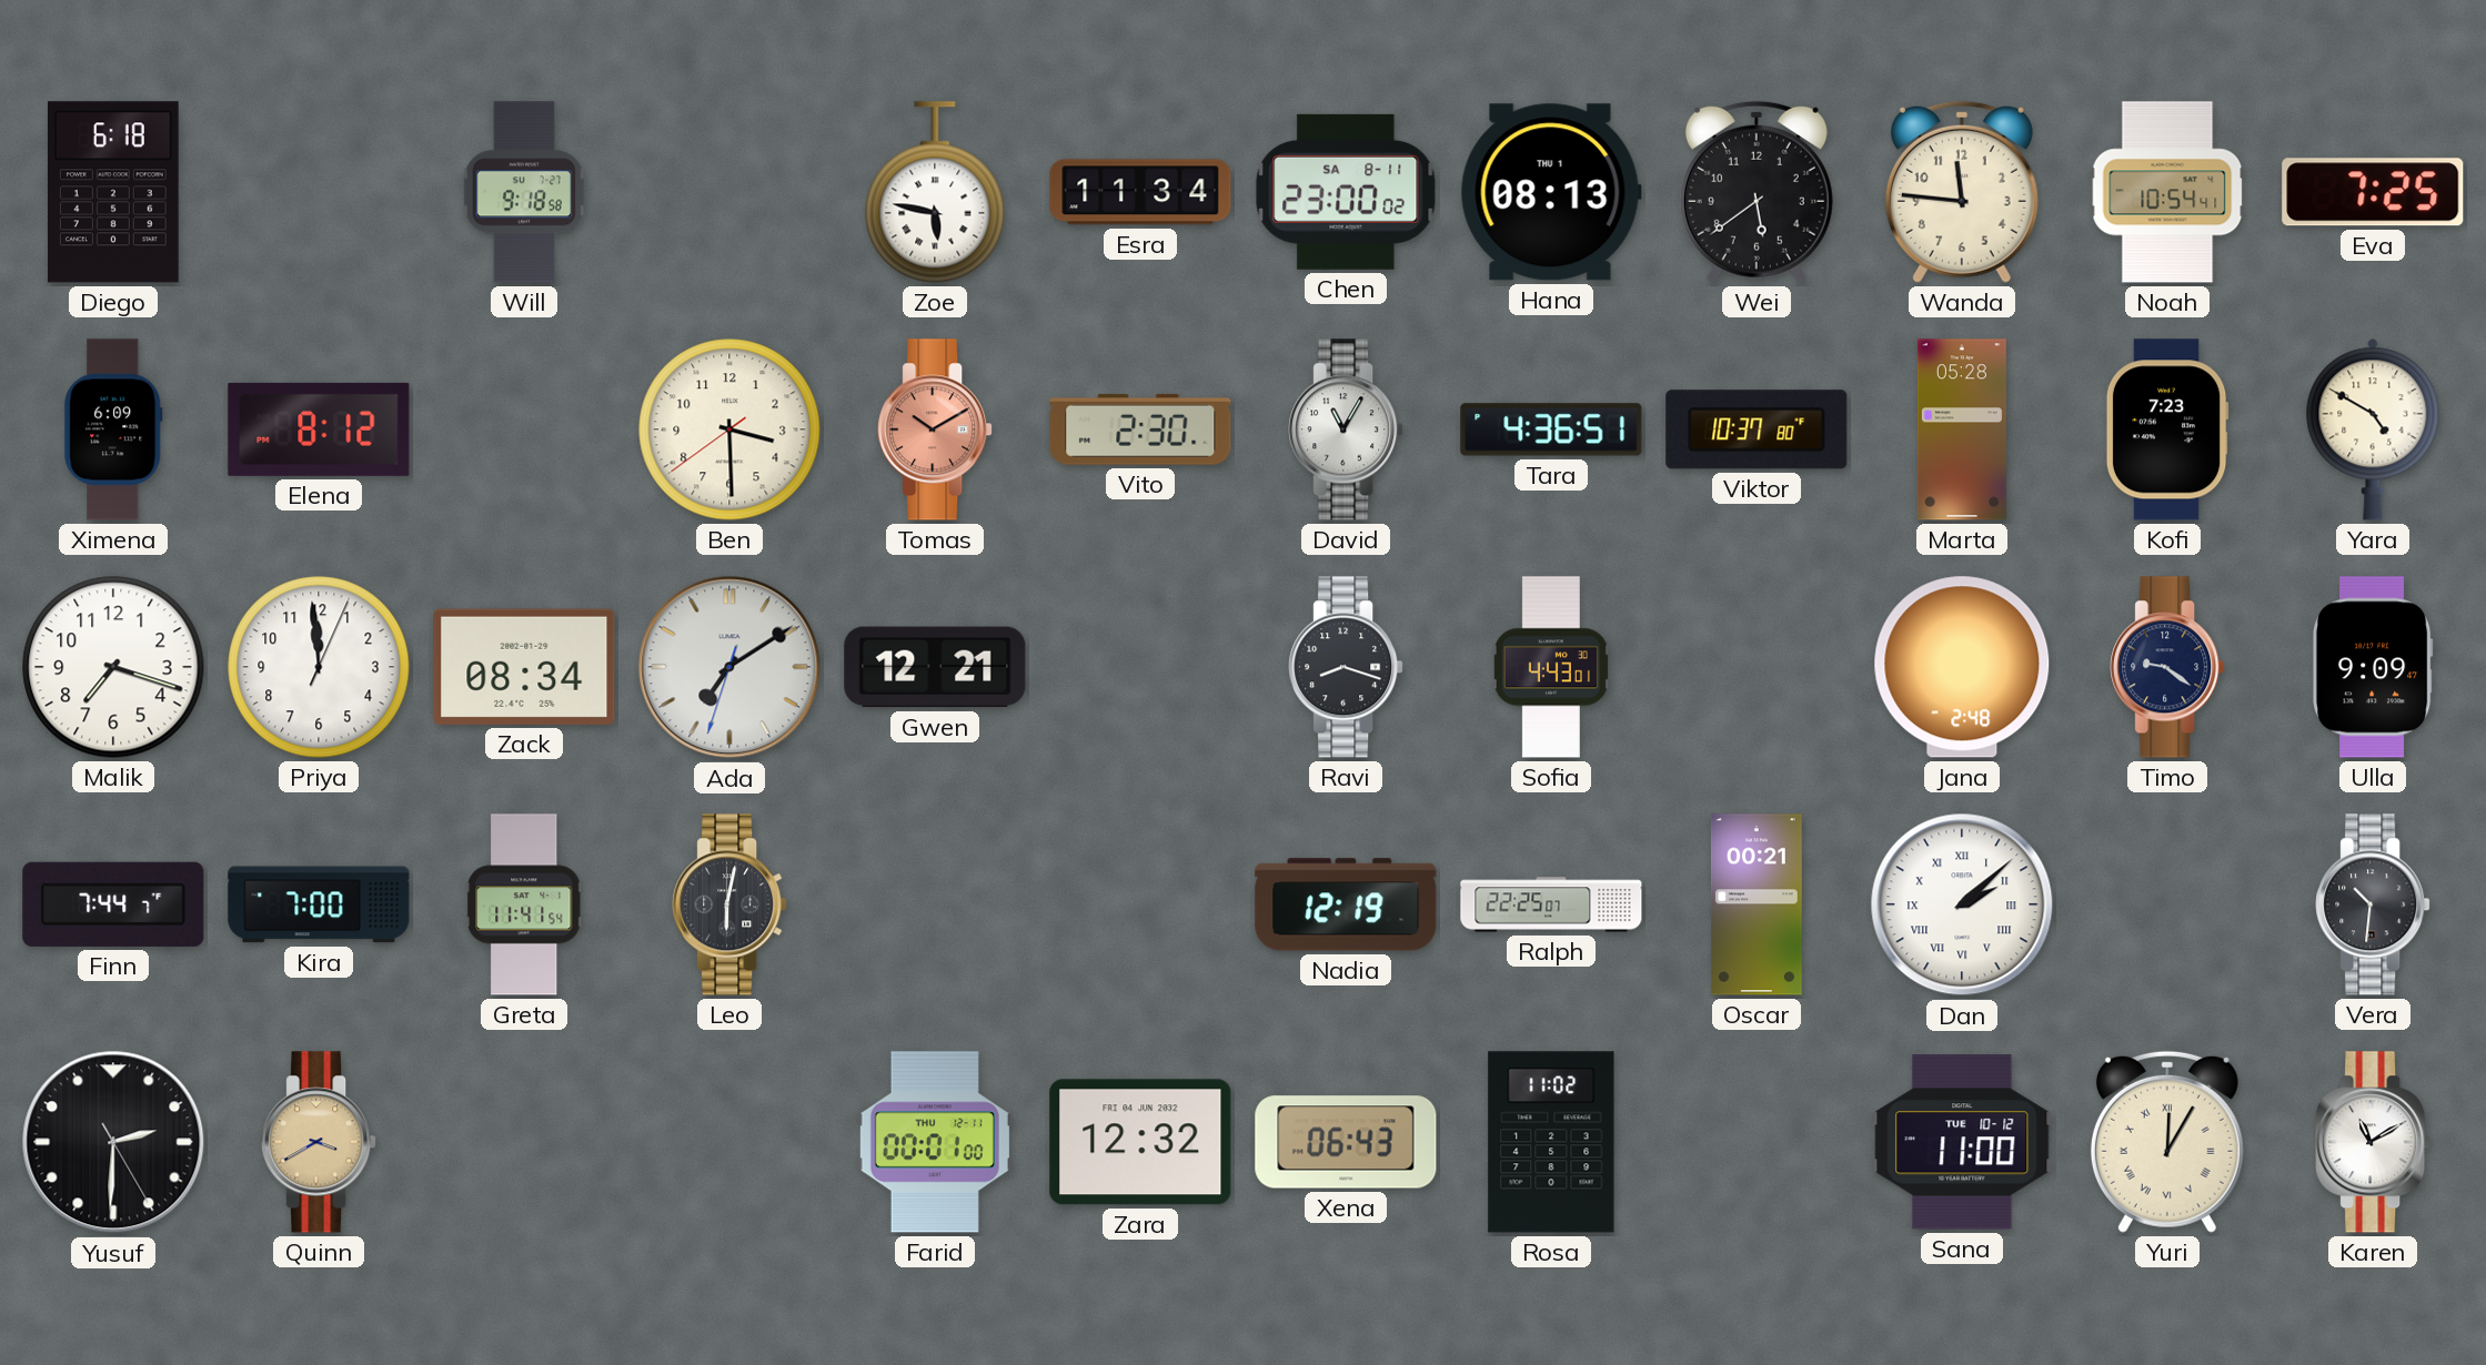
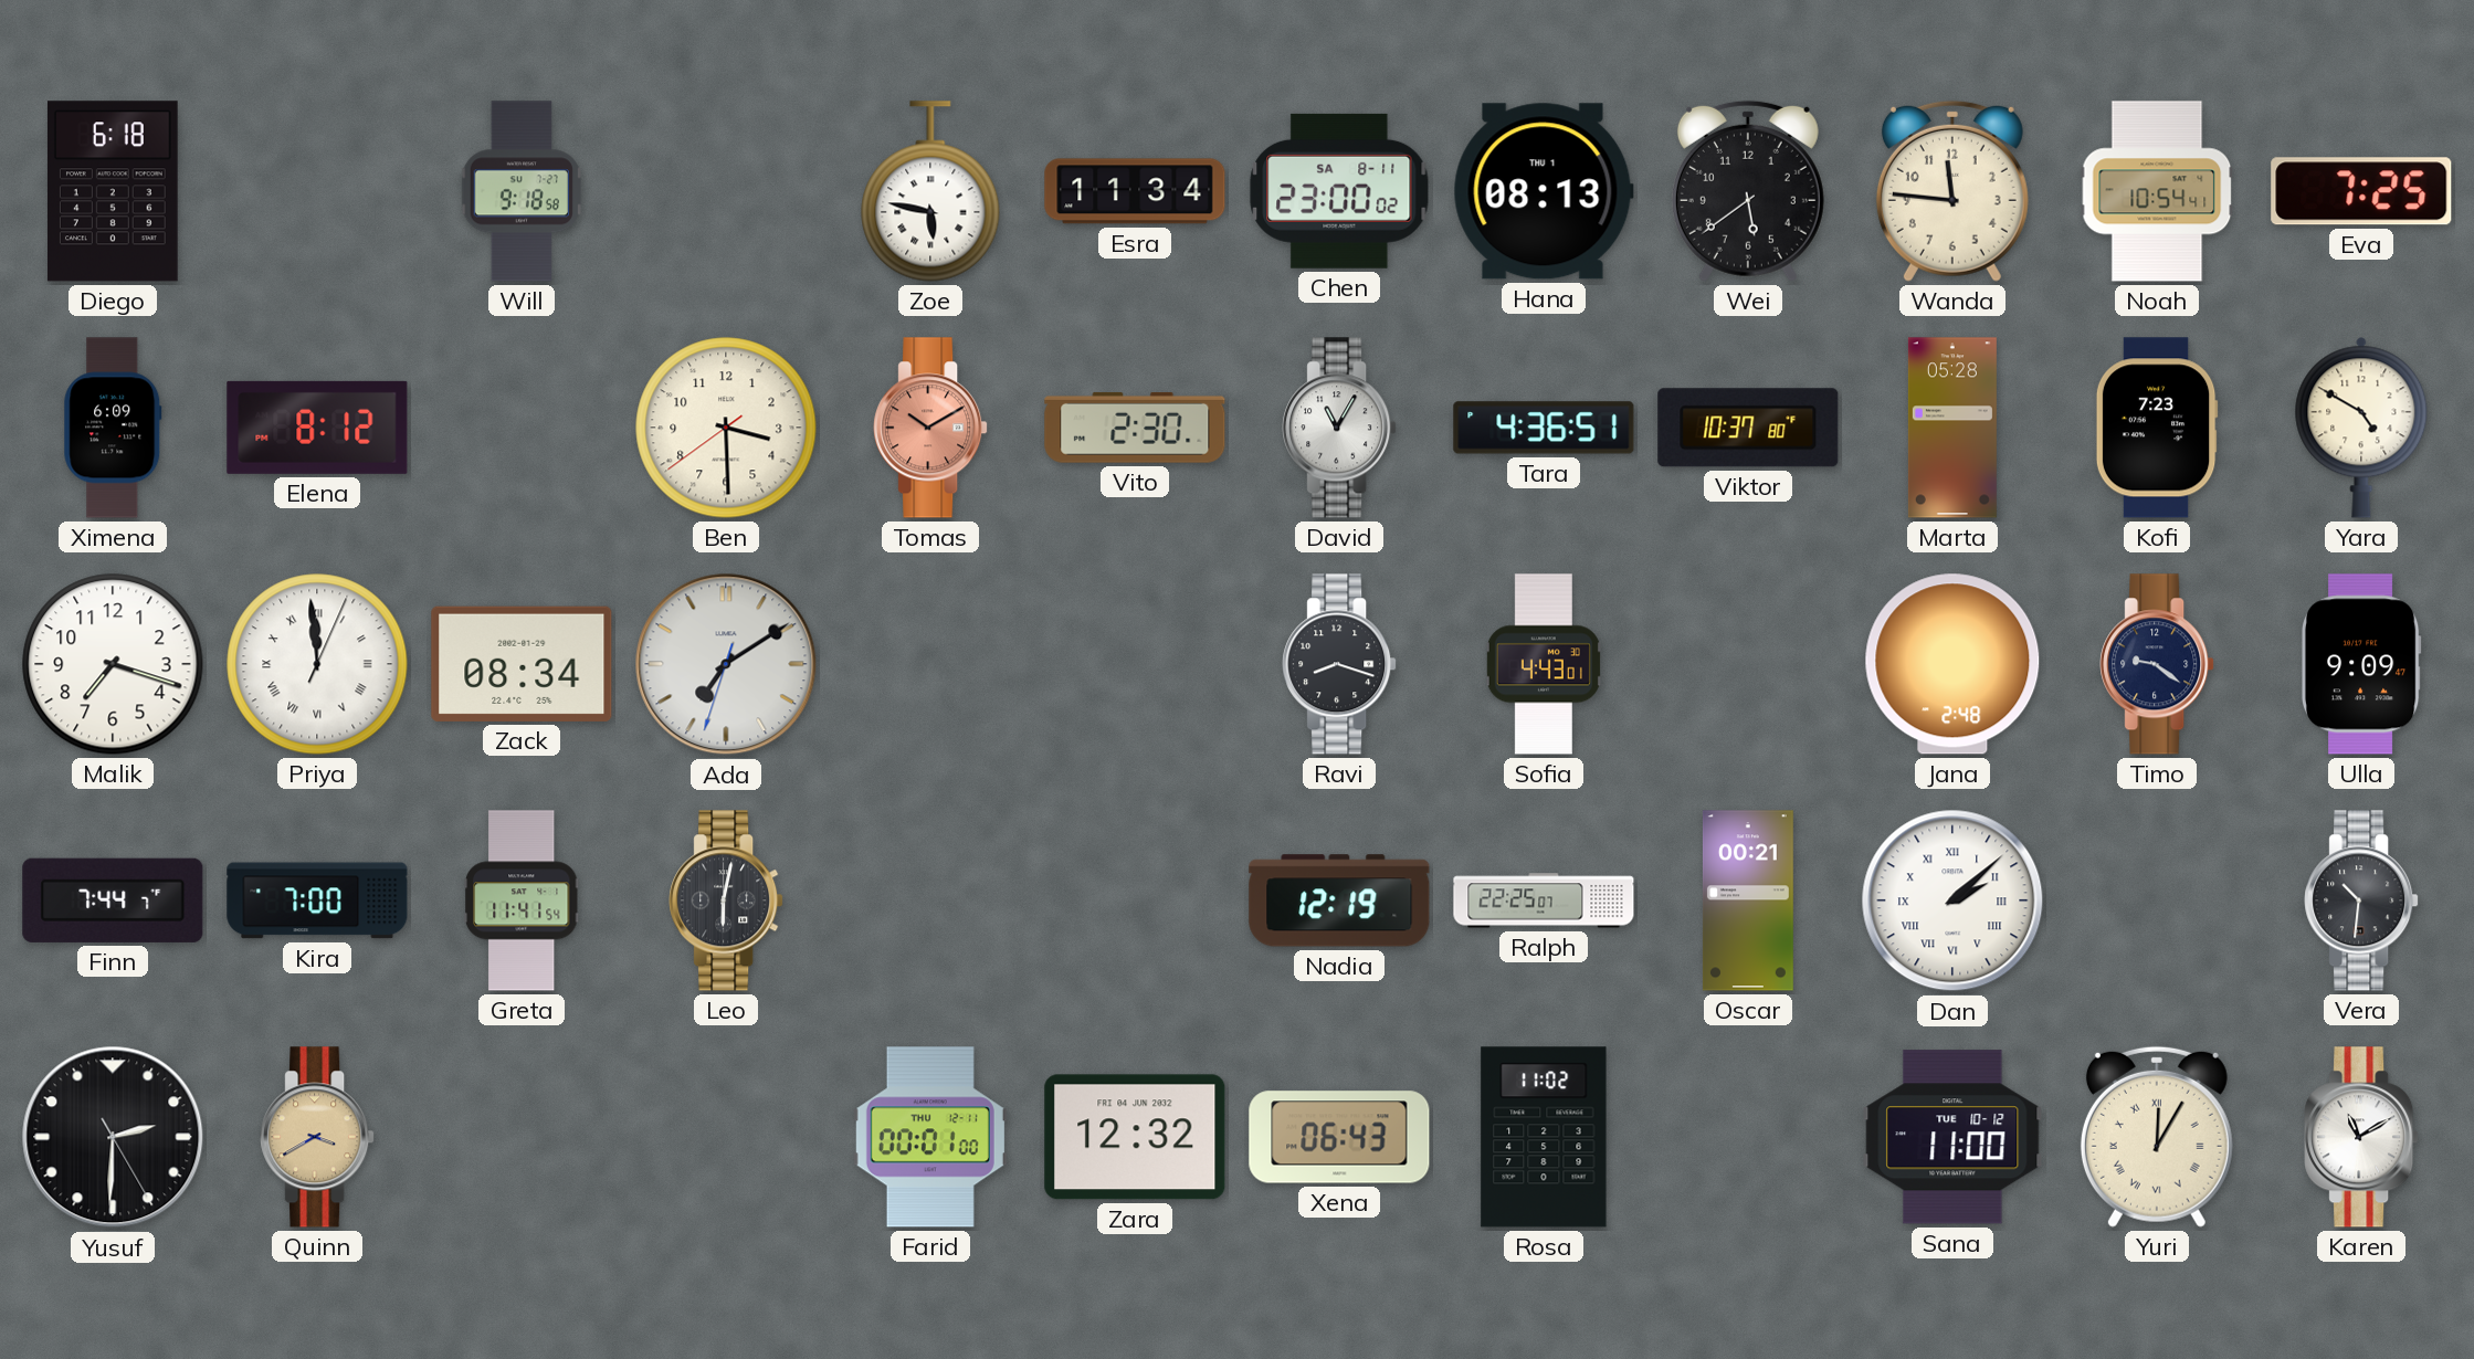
Priya numerals: Arabic -> Roman (317, 664)
Gwen: 12:21 -> none (935, 667)
